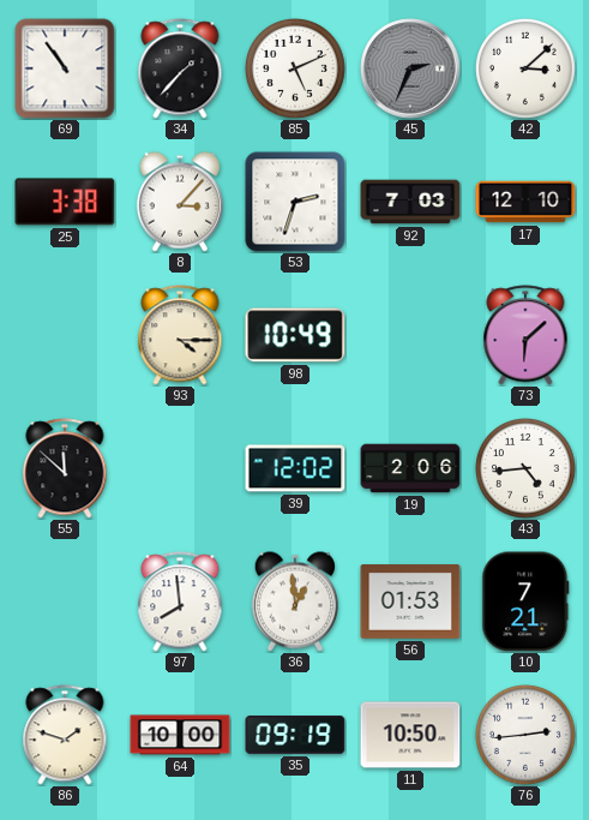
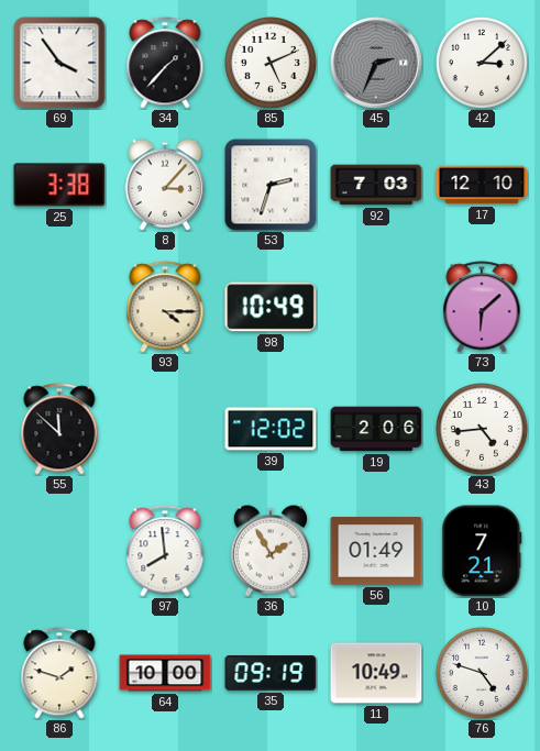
69: 10:54 -> 3:54 (59, 63)
36: 12:59 -> 1:55 (269, 551)
56: 01:53 -> 01:49 (376, 551)
11: 10:50 -> 10:49 (376, 673)
76: 2:44 -> 4:48 (483, 674)
